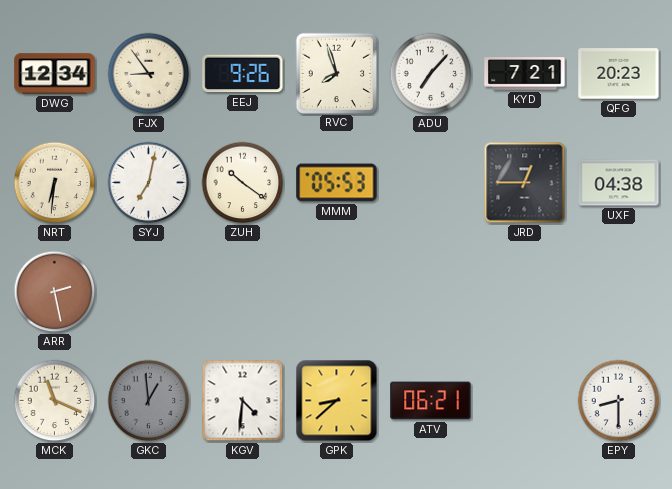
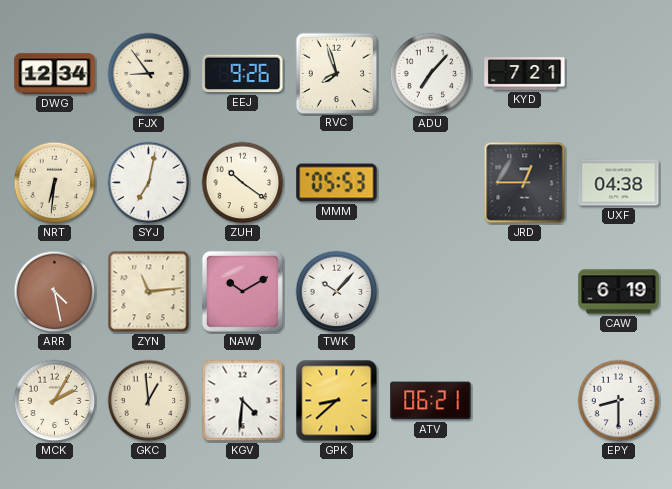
QFG: 20:23 -> none (619, 74)
ARR: 2:28 -> 4:28 (55, 292)
ZYN: none -> 11:14 (149, 292)
NAW: none -> 10:10 (242, 291)
TWK: none -> 10:07 (337, 292)
CAW: none -> 6:19 (619, 292)
MCK: 11:19 -> 2:05 (55, 401)
GKC dial: grey -> cream (149, 401)
